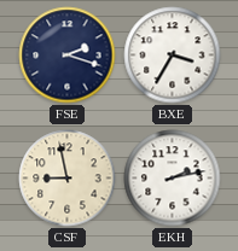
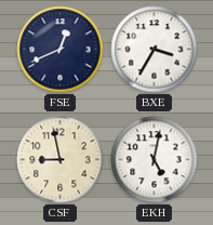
FSE: 2:18 -> 12:41 (61, 50)
EKH: 2:13 -> 5:02 (155, 160)
